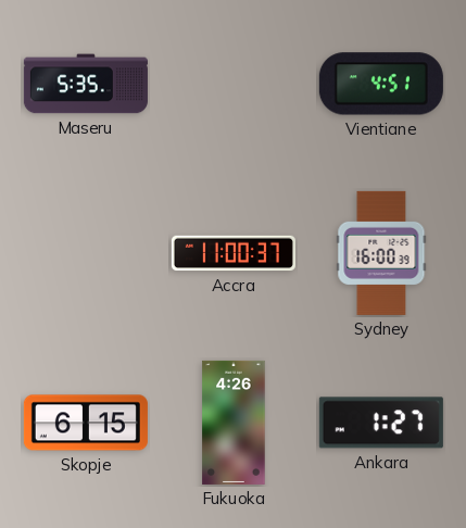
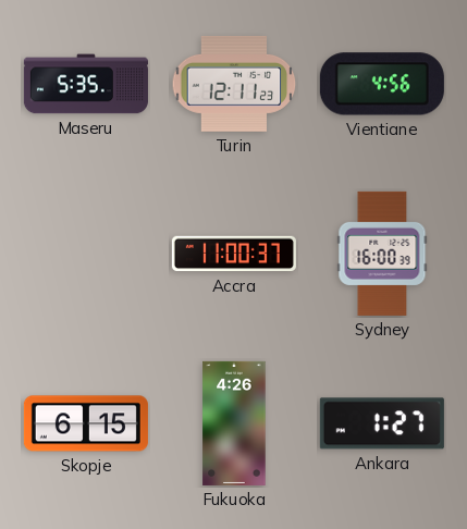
Turin: none -> 12:11 (234, 84)
Vientiane: 4:51 -> 4:56 (382, 84)
